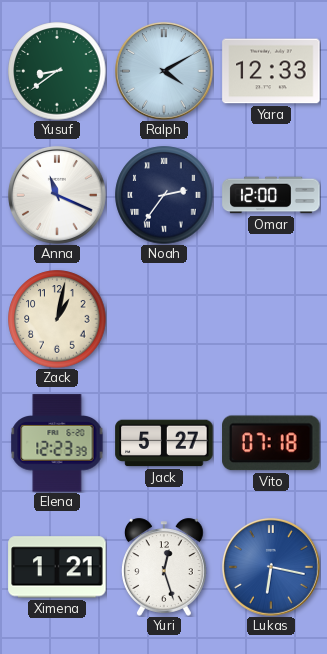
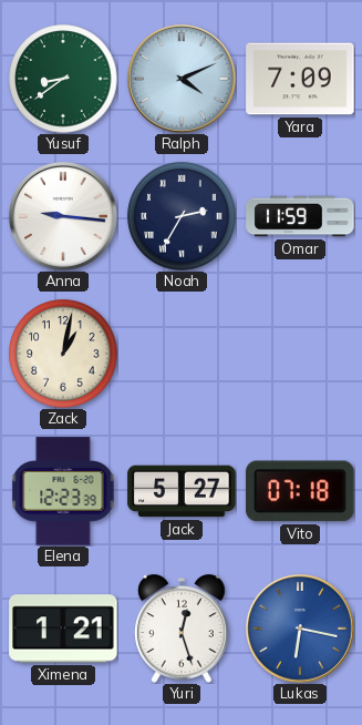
Ralph: 4:10 -> 4:11 (182, 79)
Yara: 12:33 -> 7:09 (300, 79)
Anna: 11:19 -> 9:16 (63, 216)
Noah: 2:36 -> 2:35 (182, 216)
Omar: 12:00 -> 11:59 (300, 216)
